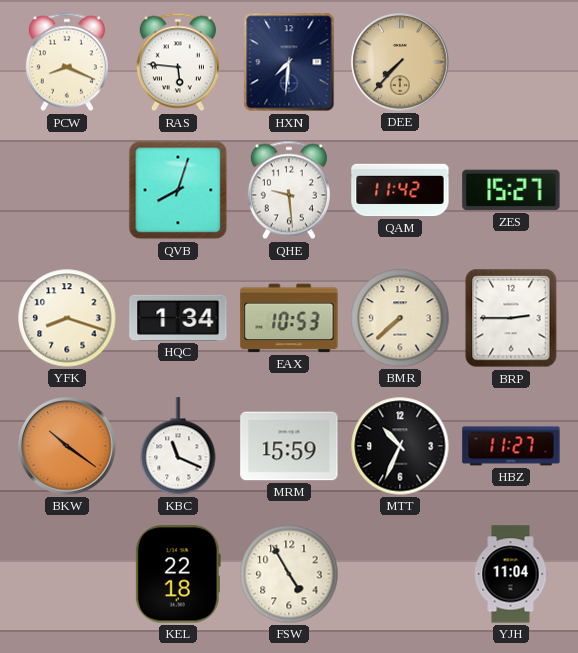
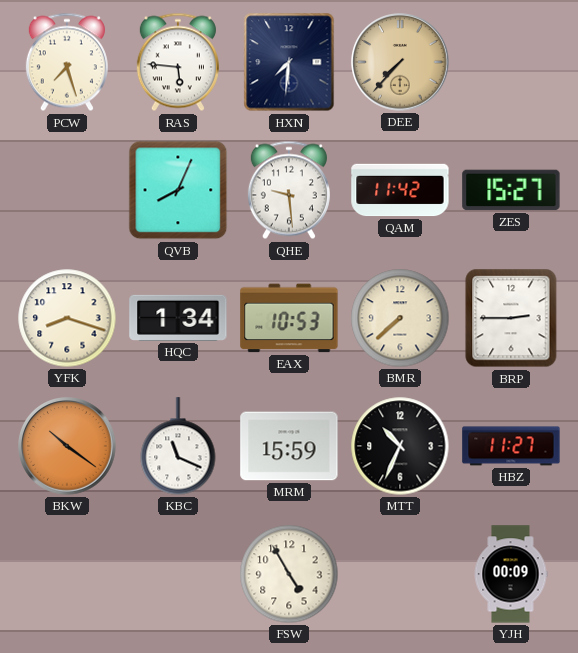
PCW: 8:19 -> 7:27 (67, 62)
QVB: 8:03 -> 8:04 (178, 190)
KEL: 22:18 -> none (178, 574)
YJH: 11:04 -> 00:09 (511, 574)
